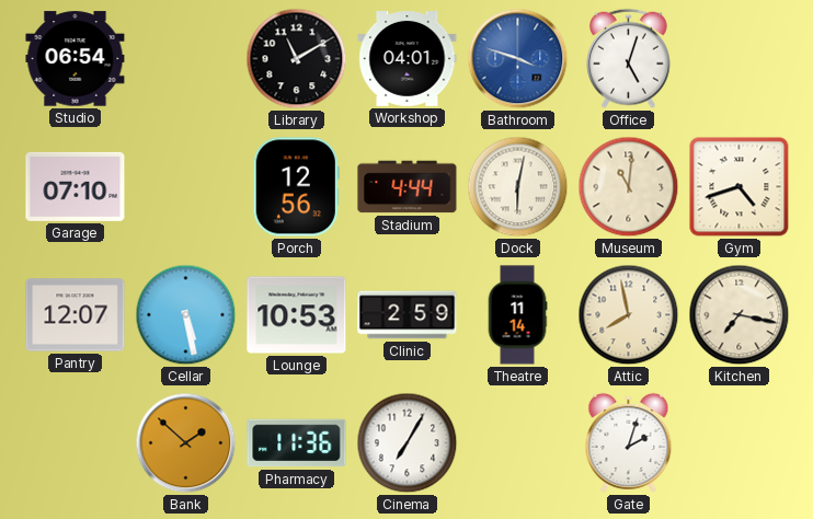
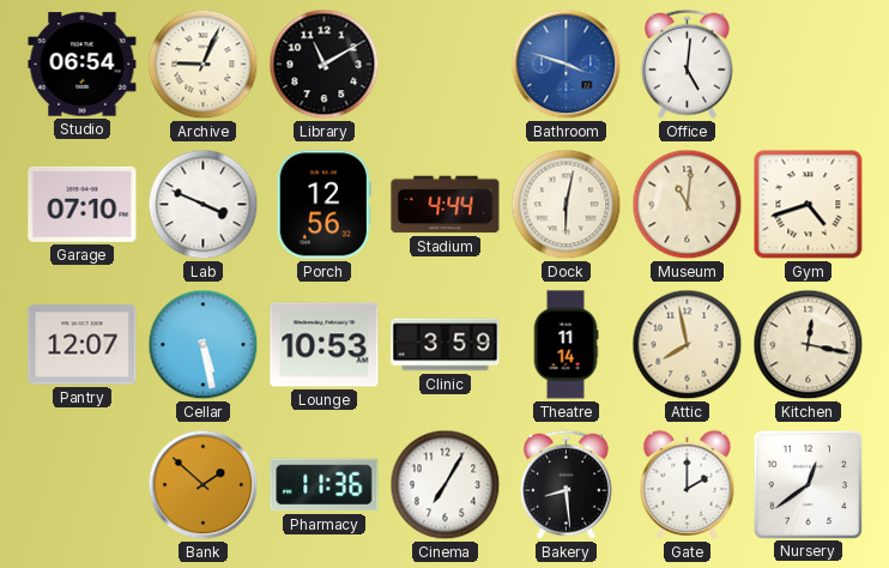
Archive: none -> 9:04 (204, 65)
Workshop: 04:01 -> none (408, 59)
Office: 5:03 -> 5:01 (687, 64)
Lab: none -> 3:49 (204, 205)
Clinic: 2:59 -> 3:59 (446, 345)
Kitchen: 7:17 -> 12:17 (809, 345)
Bakery: none -> 8:29 (566, 484)
Gate: 2:03 -> 2:00 (688, 484)
Nursery: none -> 12:39 (808, 484)
